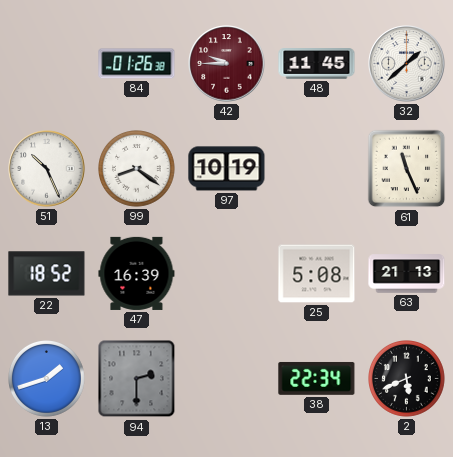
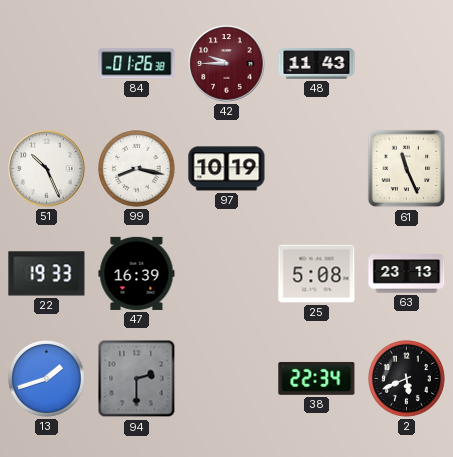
48: 11:45 -> 11:43 (317, 64)
32: 1:38 -> none (407, 64)
99: 8:21 -> 8:17 (137, 169)
22: 18:52 -> 19:33 (47, 274)
63: 21:13 -> 23:13 (407, 274)
